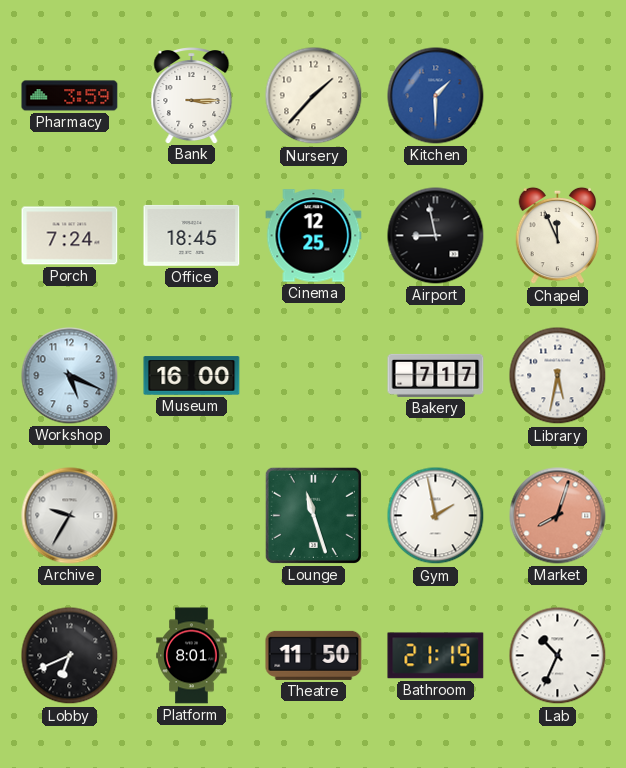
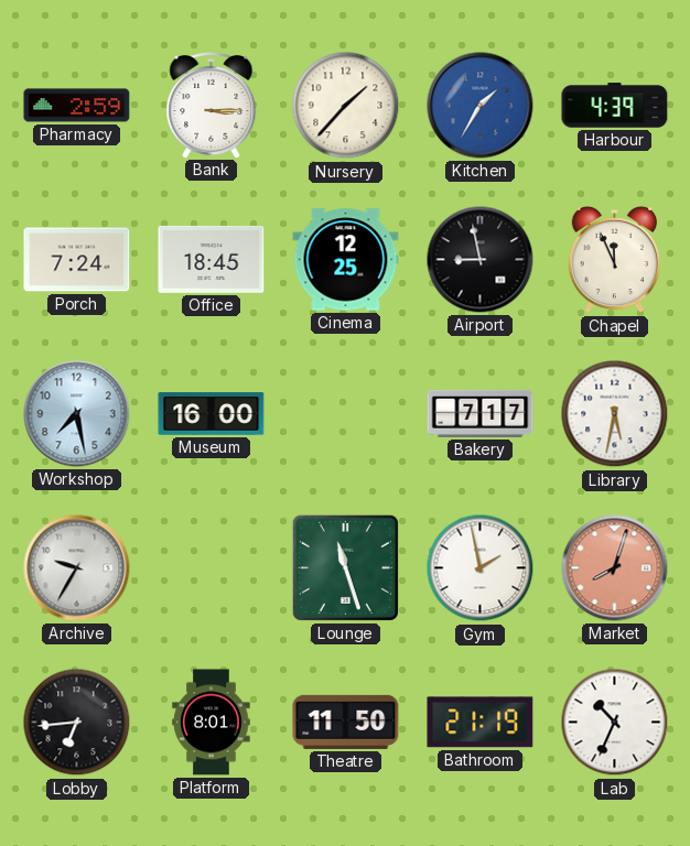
Pharmacy: 3:59 -> 2:59 (77, 106)
Kitchen: 1:30 -> 1:35 (481, 106)
Harbour: none -> 4:39 (615, 106)
Workshop: 5:19 -> 7:28 (77, 414)
Lobby: 6:41 -> 6:44 (77, 723)
